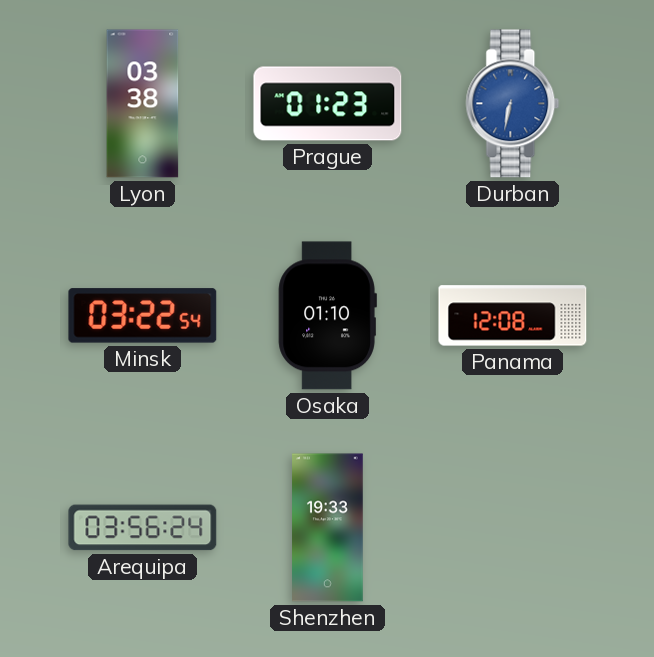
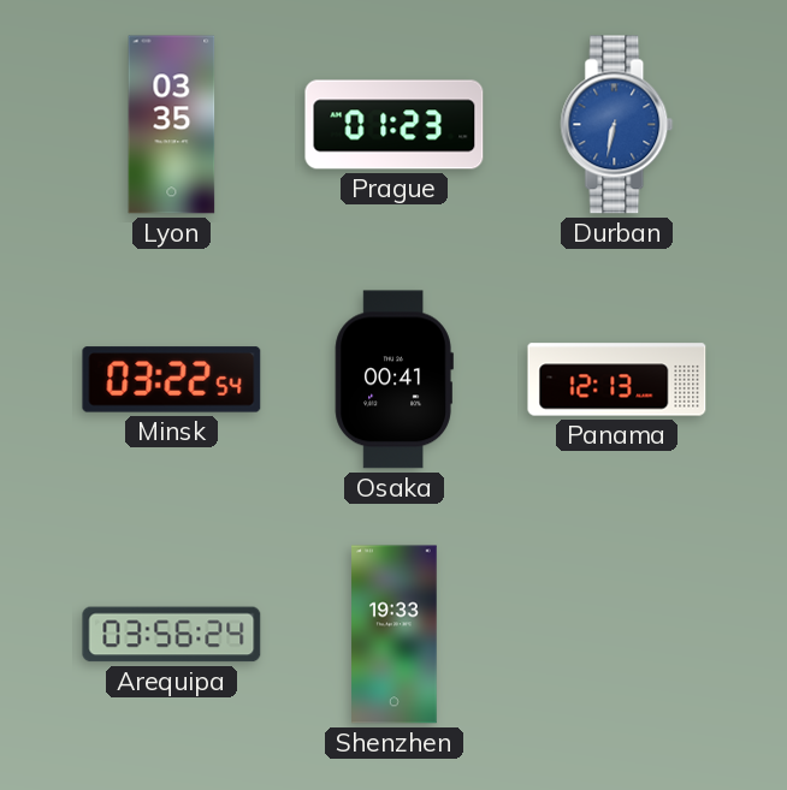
Lyon: 03:38 -> 03:35 (172, 125)
Osaka: 01:10 -> 00:41 (393, 380)
Panama: 12:08 -> 12:13 (617, 380)
